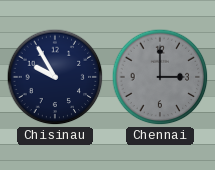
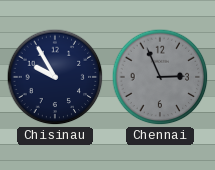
Chennai: 3:00 -> 2:56 (160, 77)
